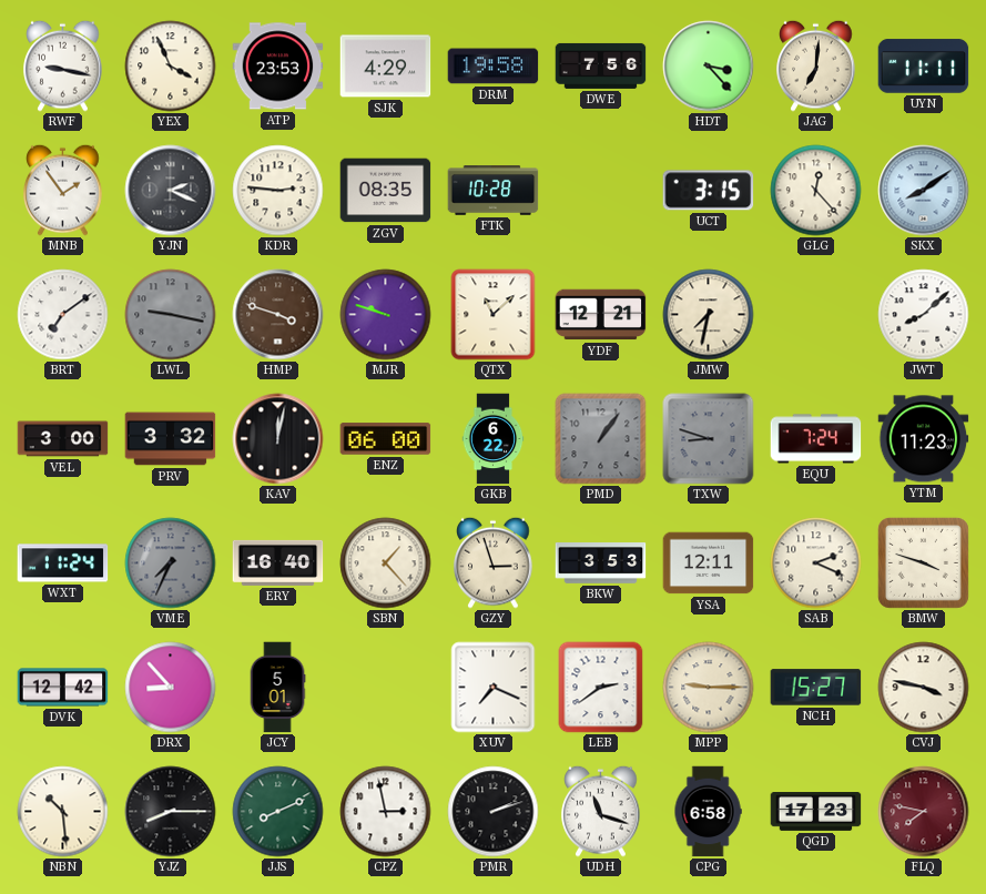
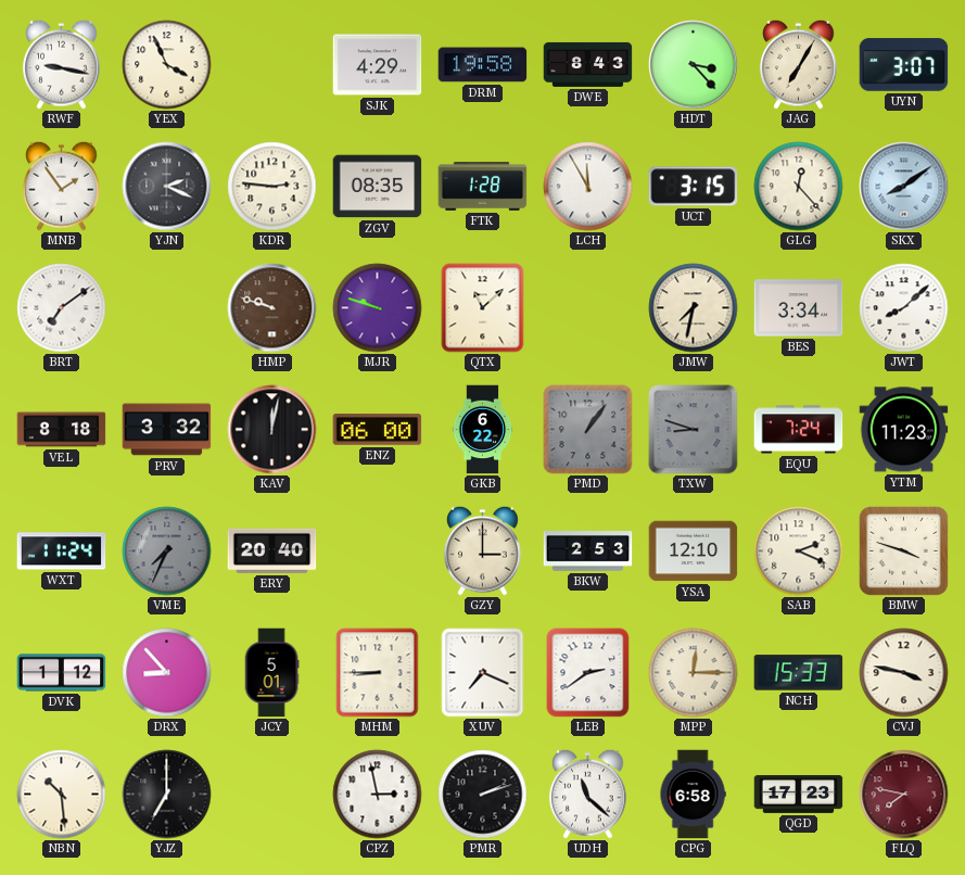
ATP: 23:53 -> none (278, 67)
DWE: 7:56 -> 8:43 (588, 64)
JAG: 7:01 -> 7:05 (799, 64)
UYN: 11:11 -> 3:07 (904, 65)
FTK: 10:28 -> 1:28 (483, 187)
LCH: none -> 11:55 (588, 187)
LWL: 9:17 -> none (171, 315)
HMP: 3:48 -> 9:48 (272, 308)
YDF: 12:21 -> none (601, 315)
BES: none -> 3:34 (799, 308)
VEL: 3:00 -> 8:18 (62, 430)
ERY: 16:40 -> 20:40 (272, 550)
SBN: 1:23 -> none (386, 563)
GZY: 2:57 -> 3:00 (483, 550)
BKW: 3:53 -> 2:53 (588, 551)
YSA: 12:11 -> 12:10 (694, 551)
DVK: 12:42 -> 1:12 (62, 673)
MHM: none -> 8:45 (378, 673)
MPP: 9:15 -> 12:15 (694, 673)
NCH: 15:27 -> 15:33 (799, 673)
YJZ: 8:15 -> 7:00 (167, 795)
JJS: 8:11 -> none (278, 812)
UDH: 11:18 -> 11:22 (588, 794)
